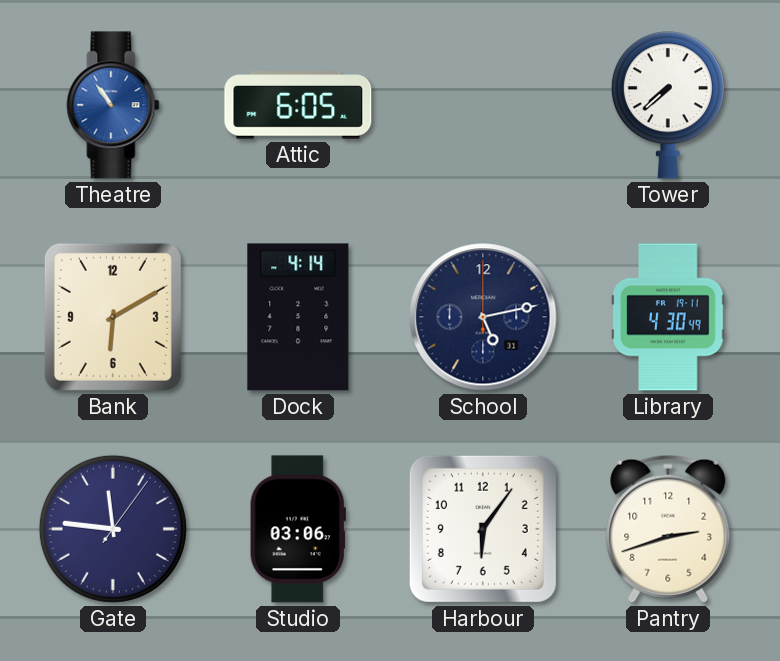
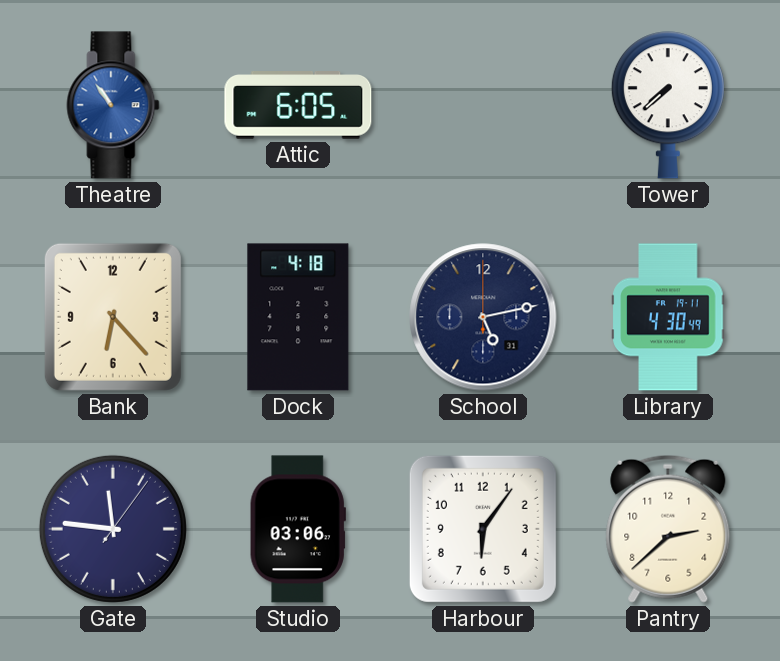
Bank: 6:10 -> 6:23 (113, 317)
Dock: 4:14 -> 4:18 (298, 317)
Pantry: 2:42 -> 2:38 (668, 529)
